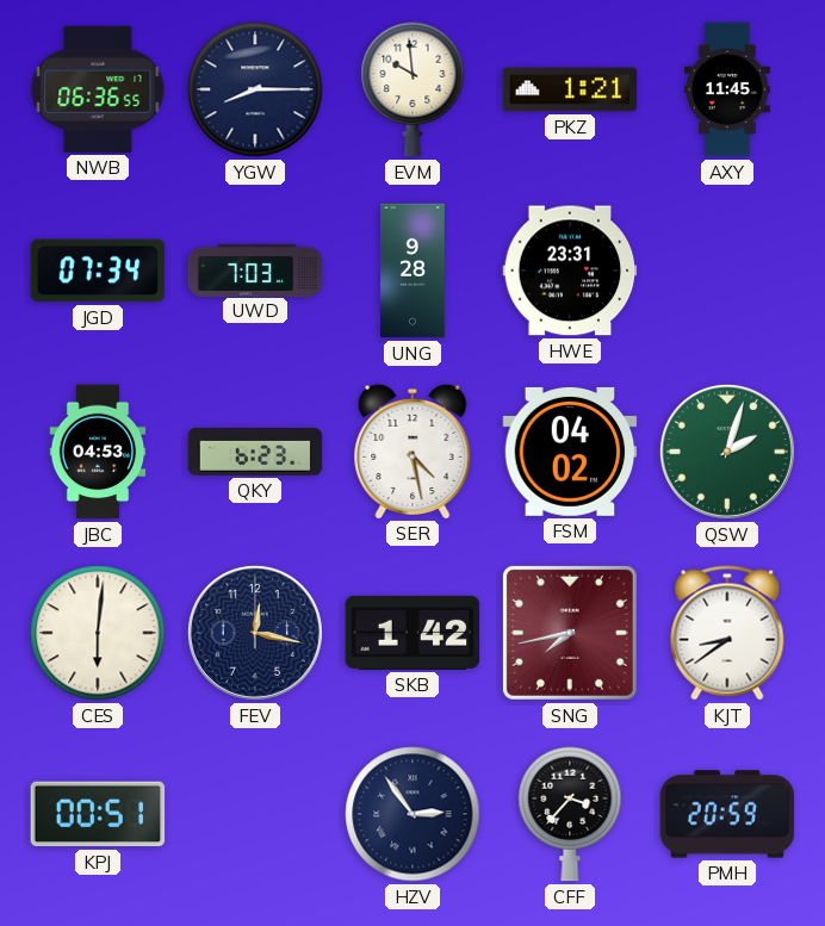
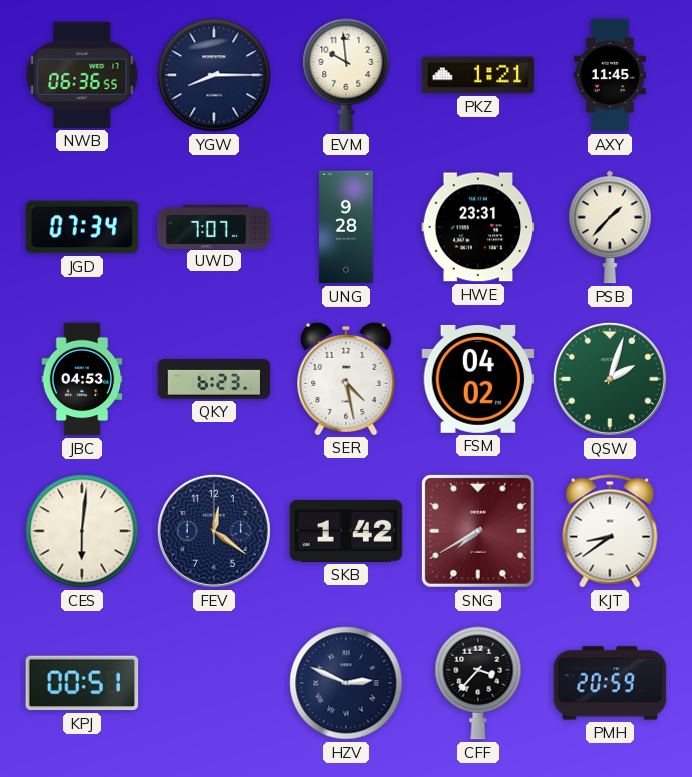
UWD: 7:03 -> 7:07 (214, 226)
PSB: none -> 1:37 (610, 227)
FEV: 12:17 -> 12:21 (214, 531)
SNG: 7:43 -> 7:40 (478, 531)
HZV: 2:54 -> 2:49 (346, 683)
